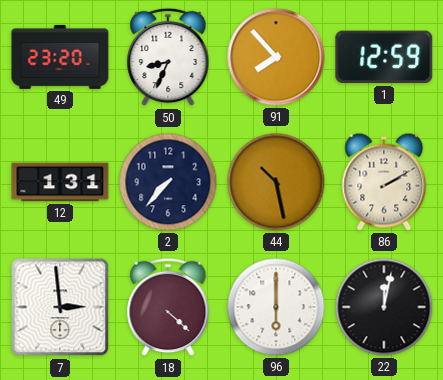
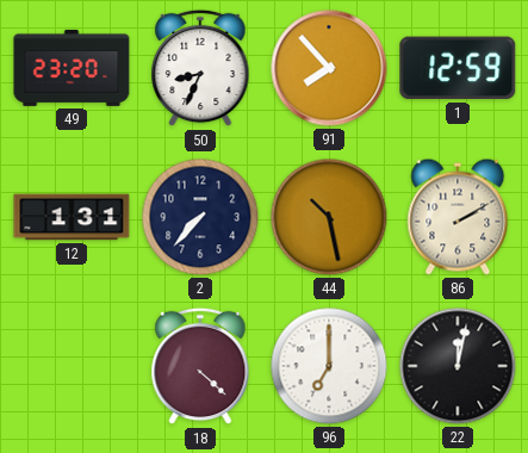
7: 2:59 -> none (60, 307)
96: 6:00 -> 7:00 (329, 366)
